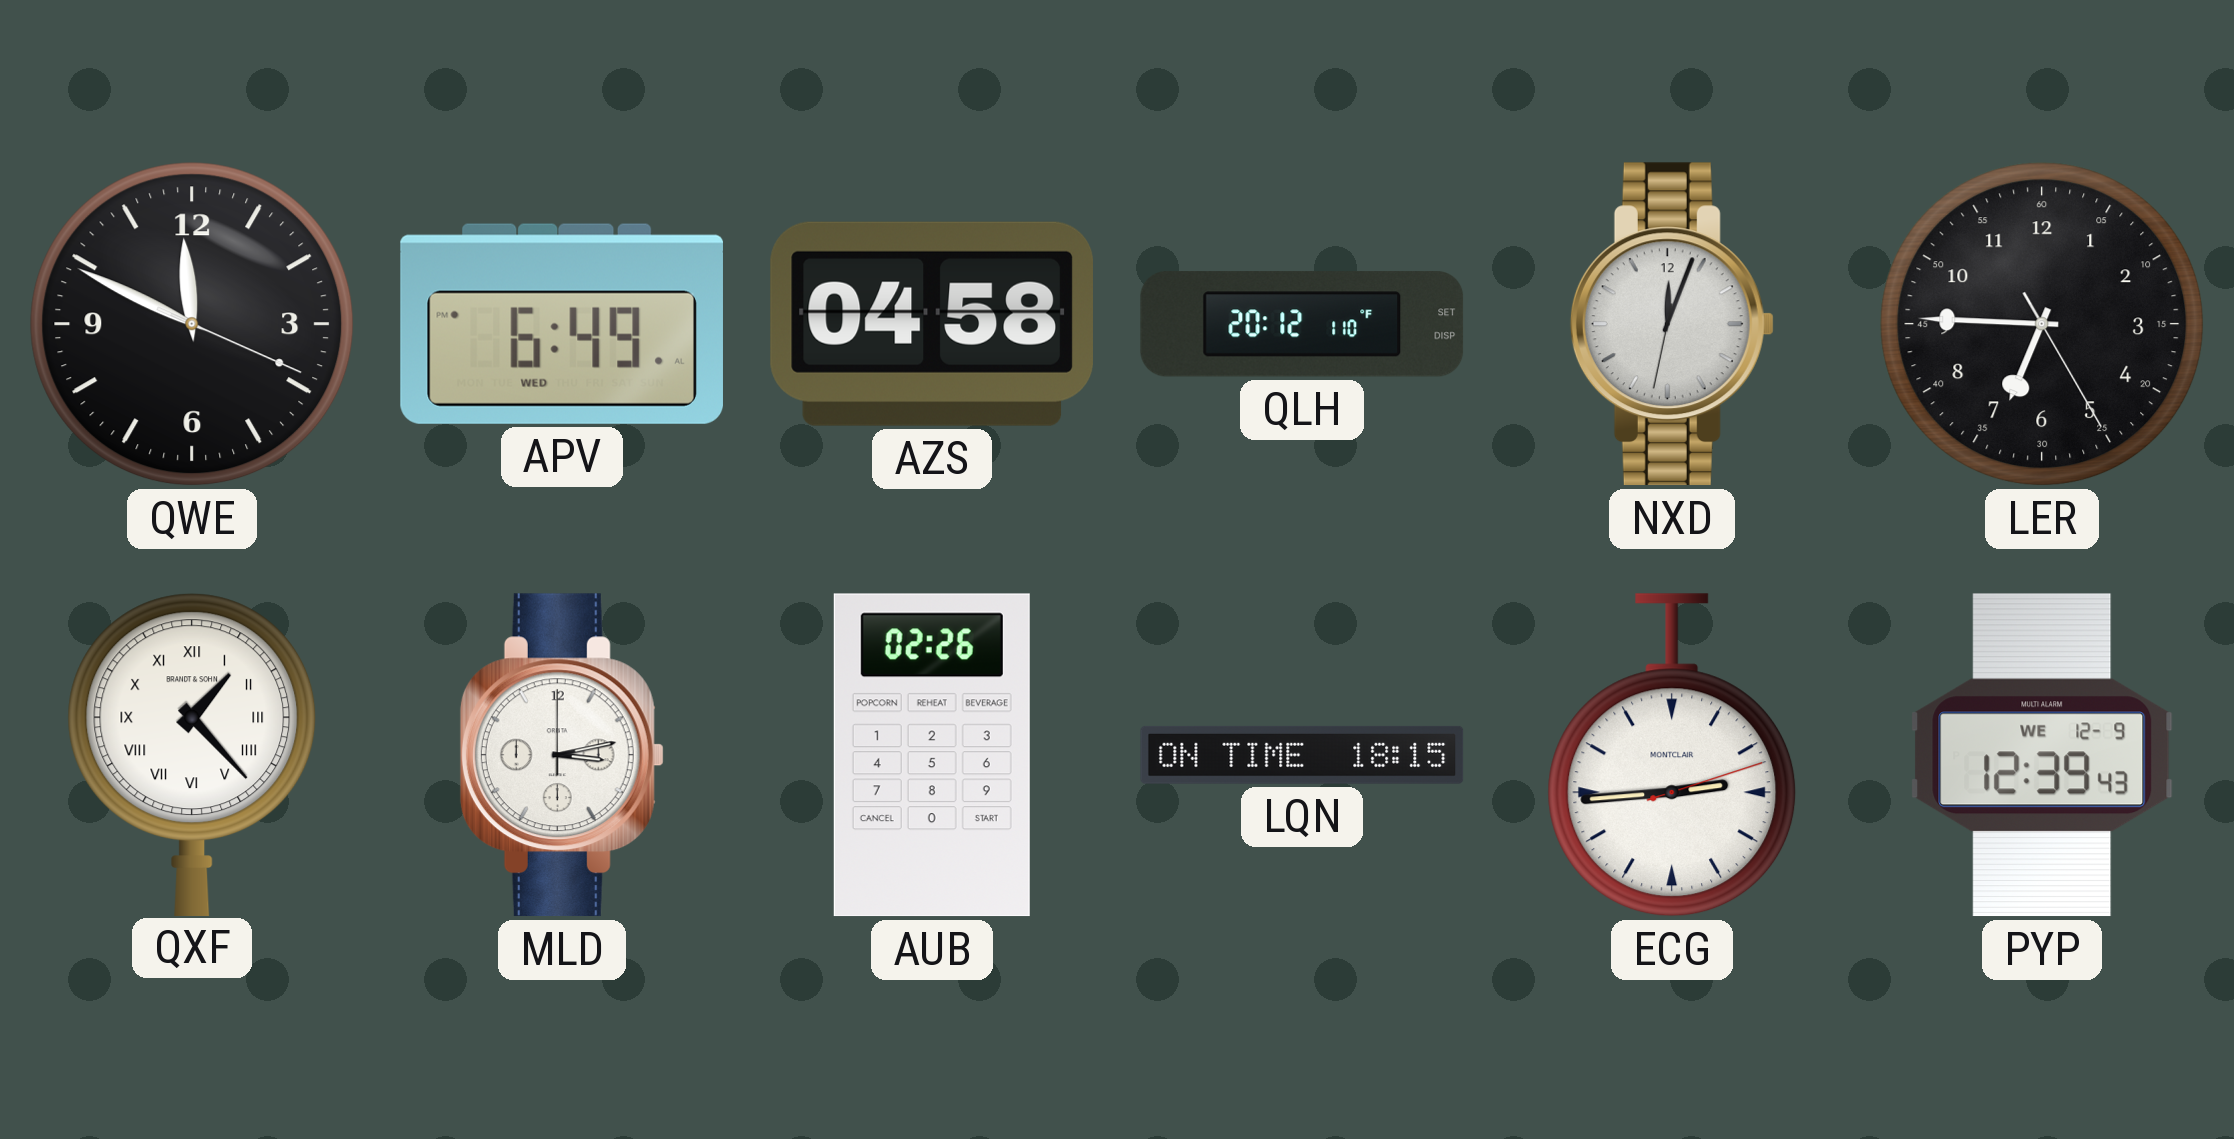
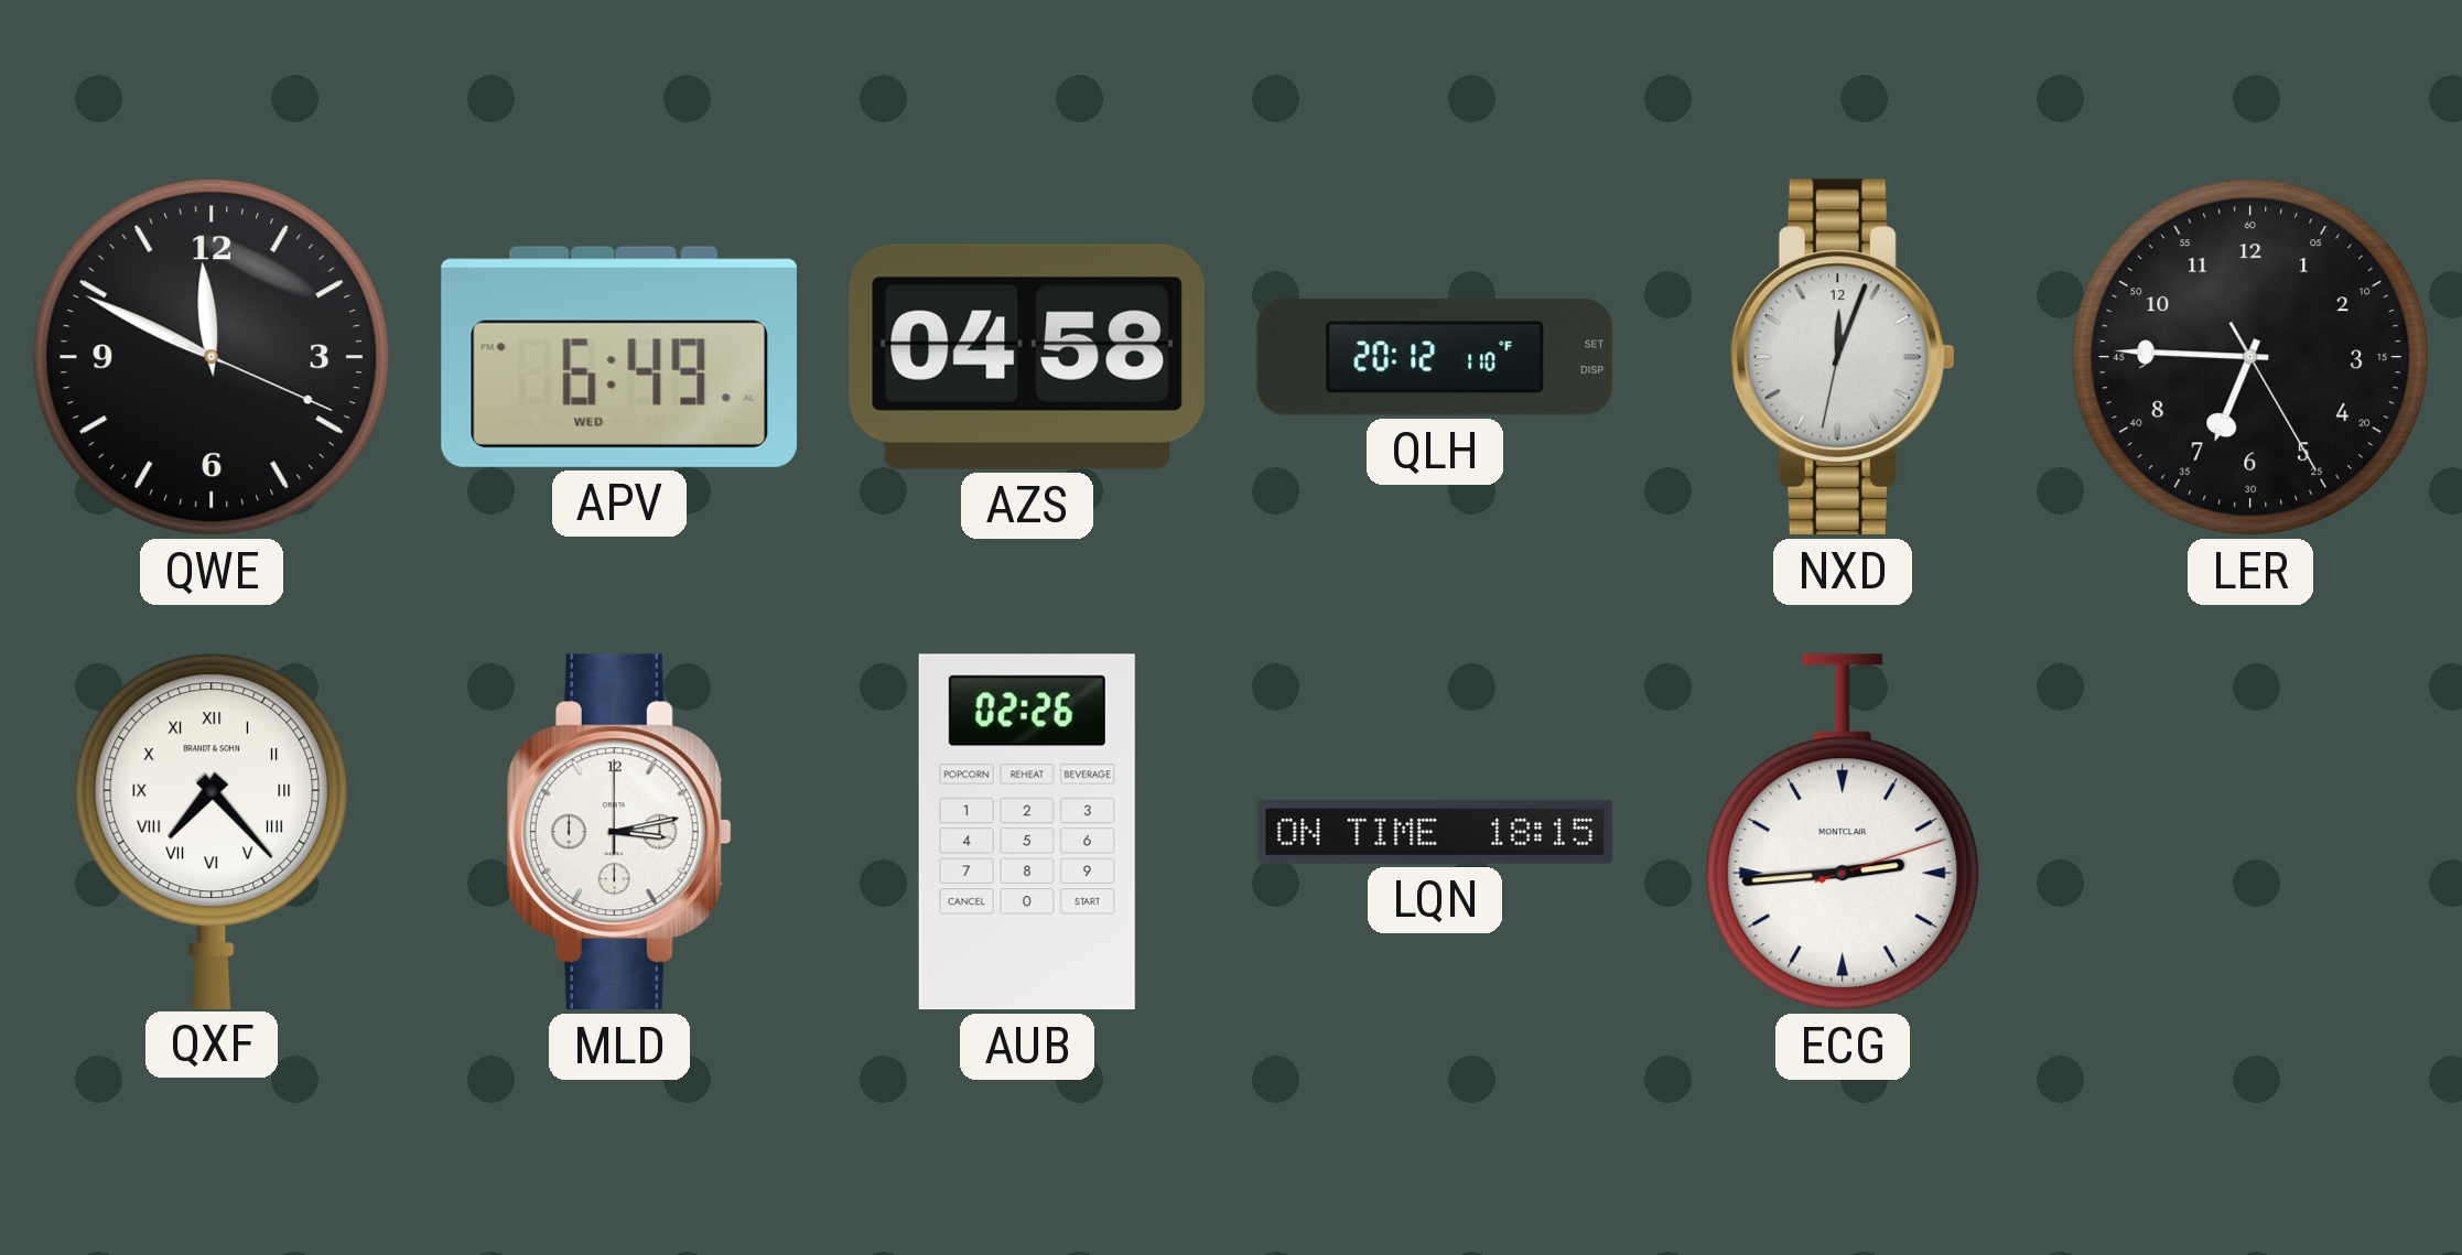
QXF: 1:23 -> 7:23 (212, 831)
PYP: 12:39 -> none (2042, 755)
